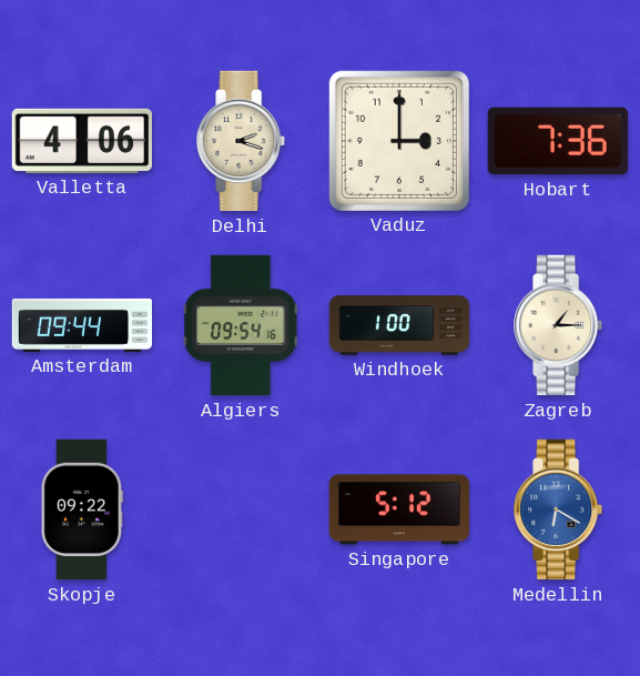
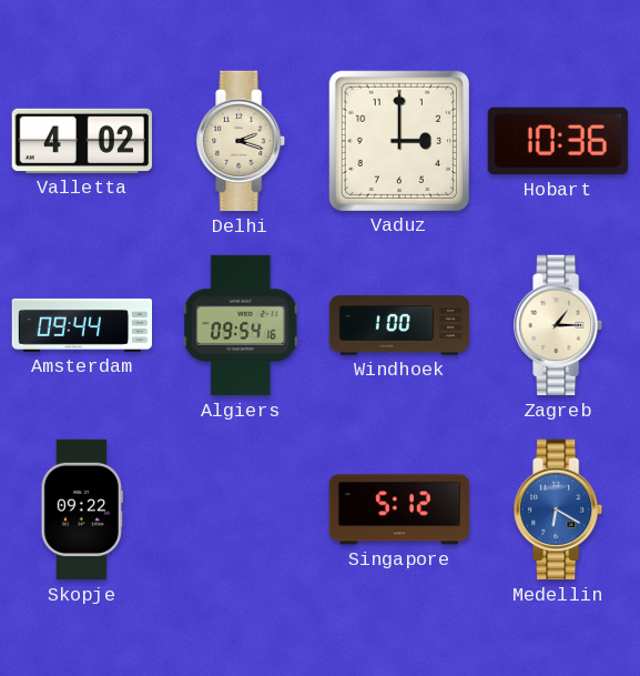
Valletta: 4:06 -> 4:02 (81, 141)
Hobart: 7:36 -> 10:36 (558, 141)
